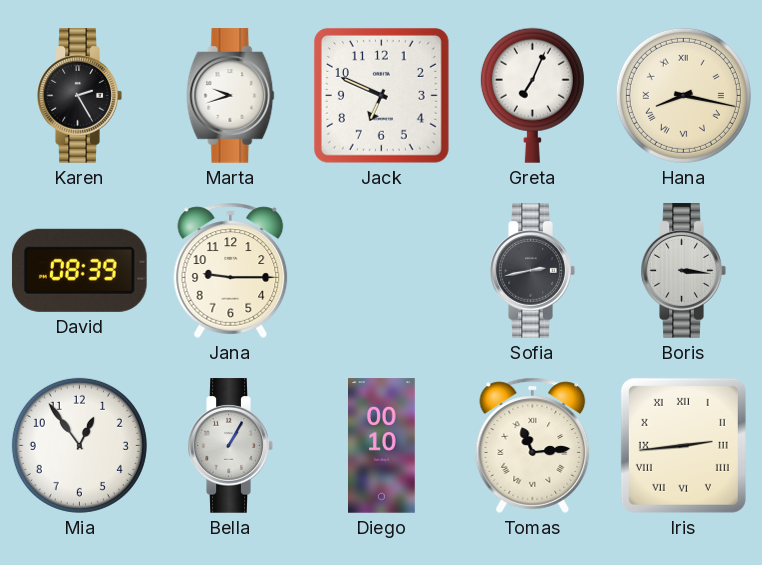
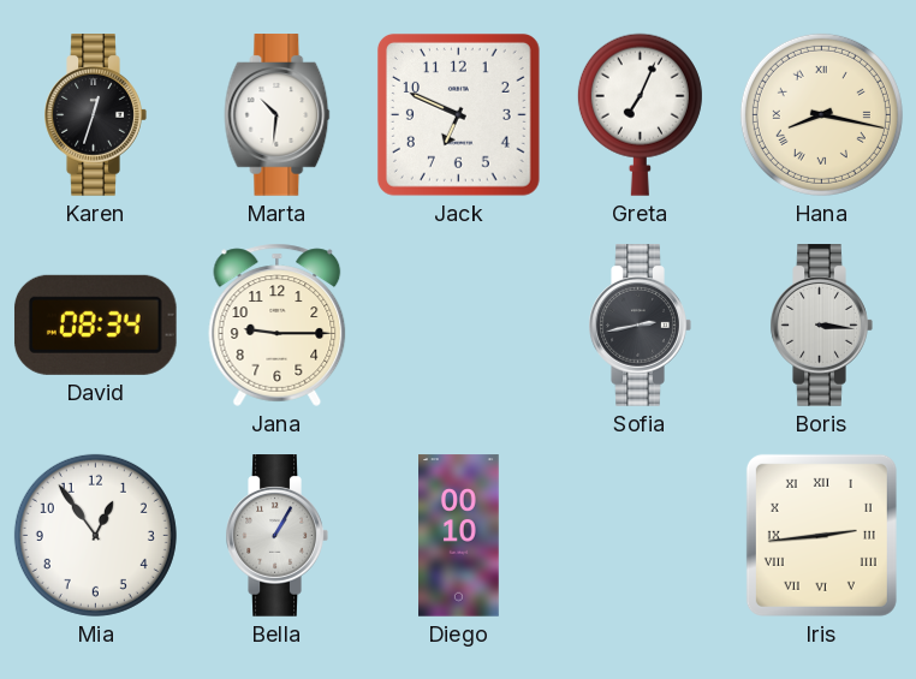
Karen: 2:25 -> 12:33 (95, 115)
Marta: 9:42 -> 10:31 (278, 115)
David: 08:39 -> 08:34 (95, 324)
Tomas: 11:14 -> none (533, 445)
